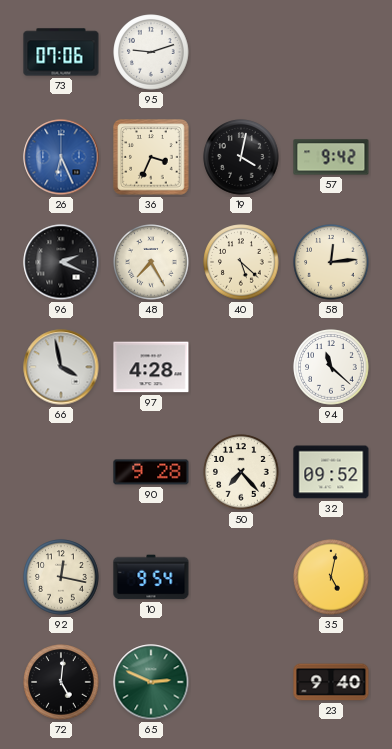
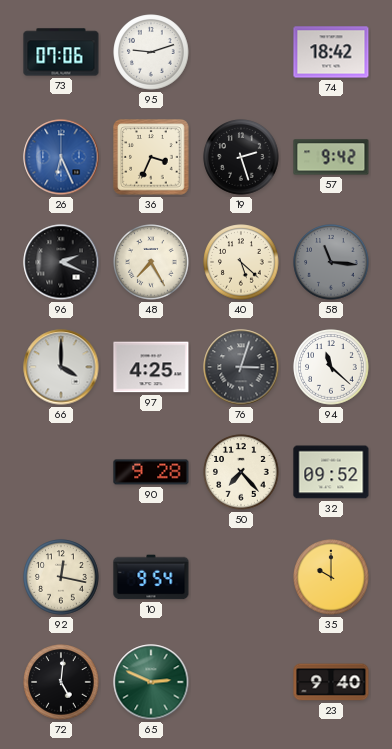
74: none -> 18:42 (331, 52)
19: 4:02 -> 2:27 (241, 157)
58: 12:14 -> 11:16 (331, 262)
58 dial: cream -> grey (331, 262)
66: 3:58 -> 4:00 (61, 367)
97: 4:28 -> 4:25 (151, 367)
76: none -> 3:03 (241, 367)
35: 5:02 -> 10:00 (331, 577)
